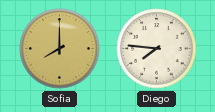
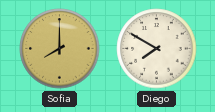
Diego: 7:46 -> 7:50 (157, 49)
